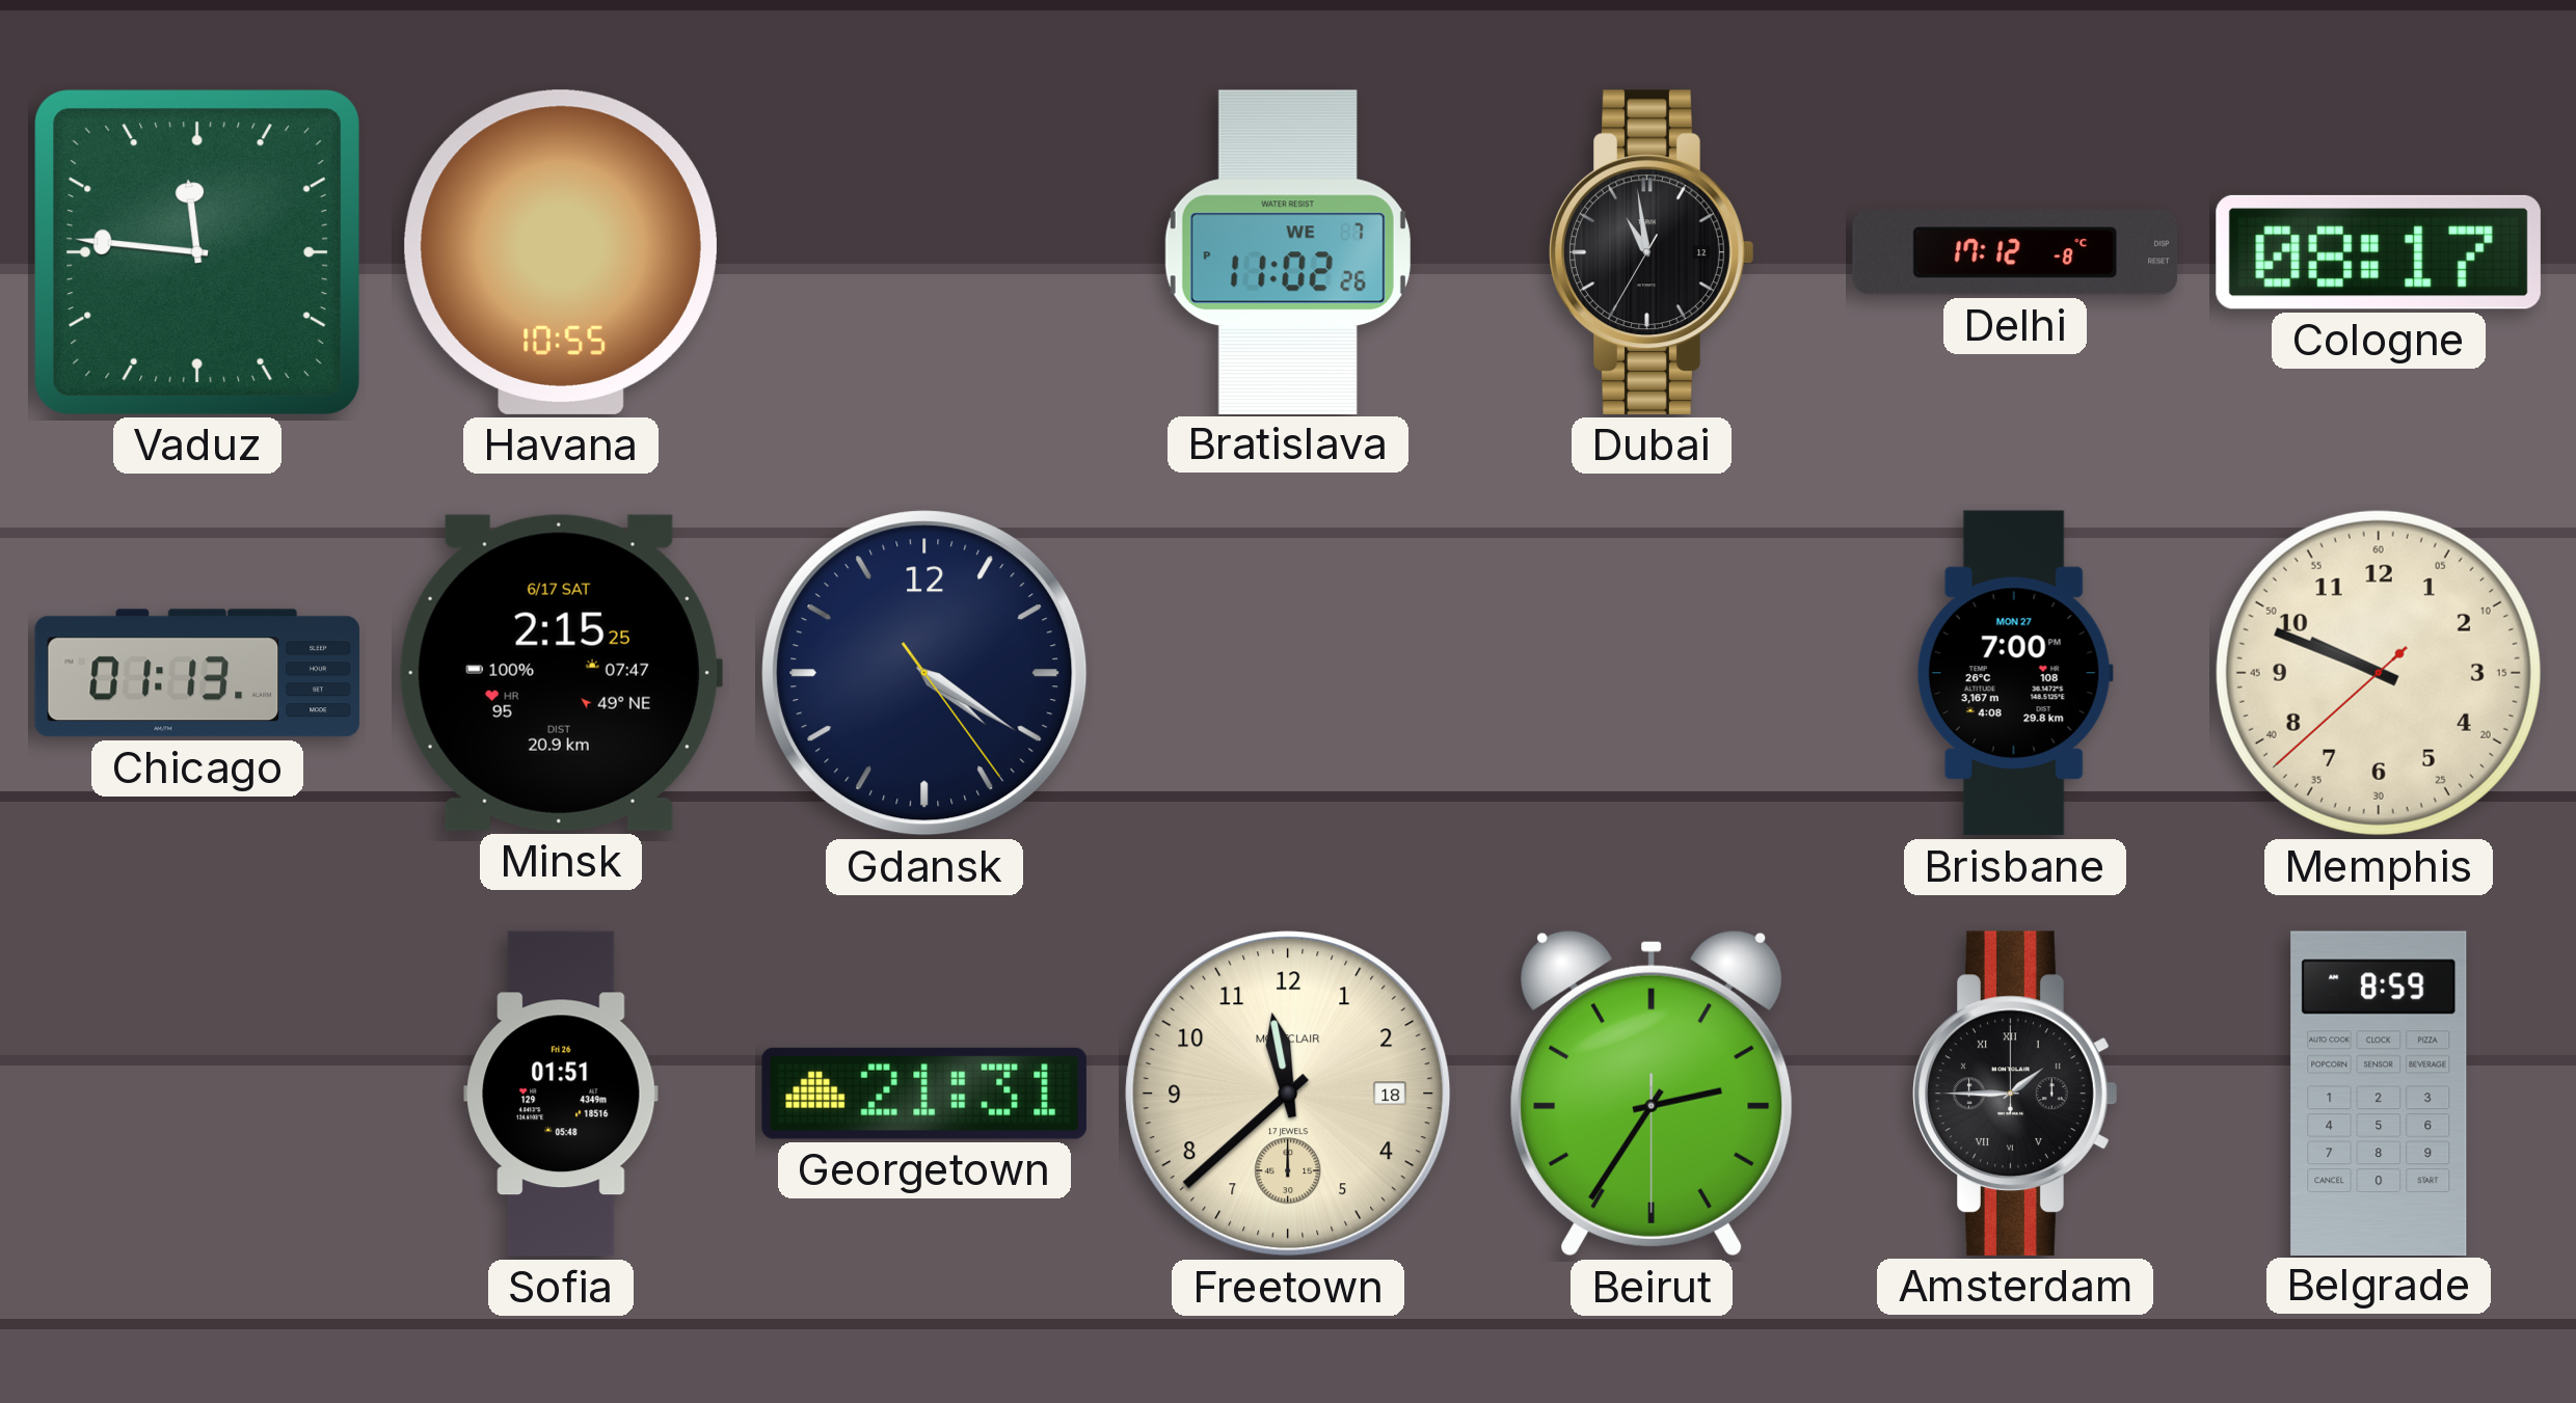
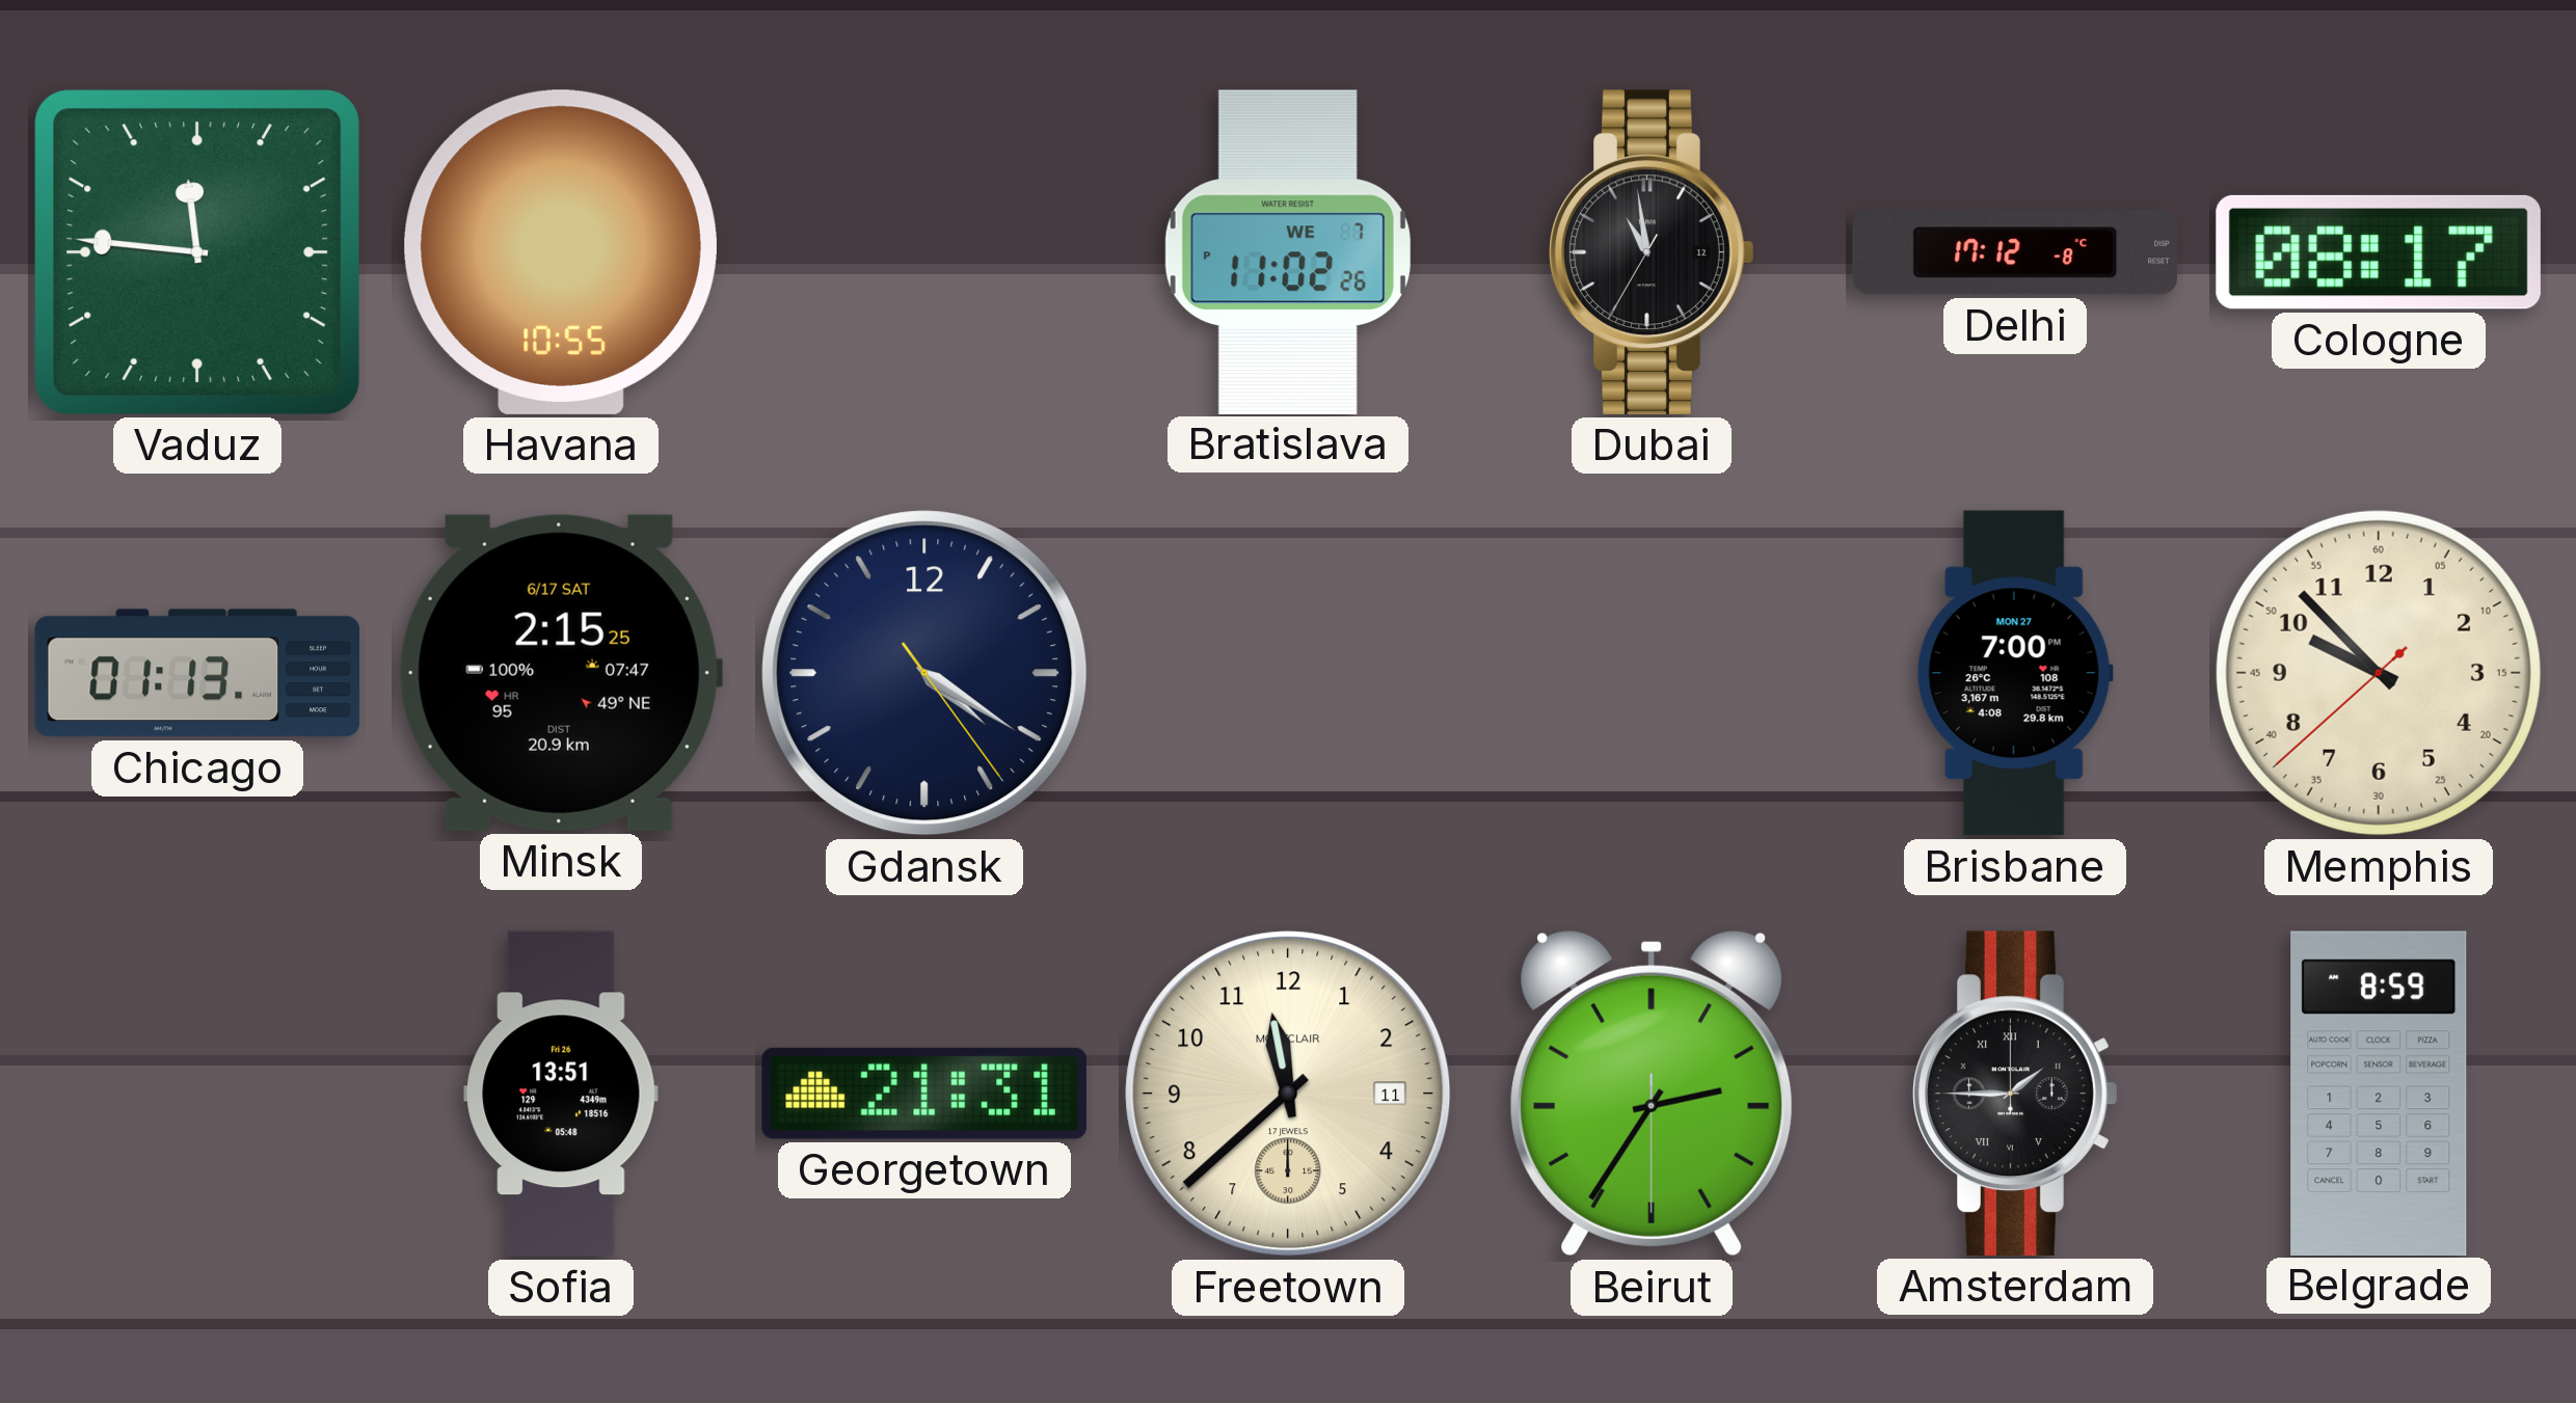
Memphis: 9:48 -> 9:52 (2379, 673)
Sofia: 01:51 -> 13:51 (561, 1094)
Freetown date: 18 -> 11 (1288, 1094)
